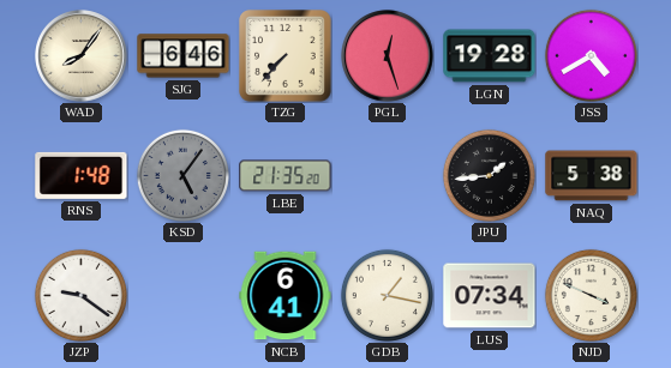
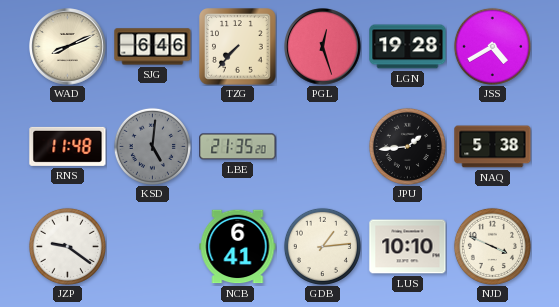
WAD: 8:06 -> 8:11 (68, 47)
RNS: 1:48 -> 11:48 (68, 146)
KSD: 5:06 -> 5:01 (152, 146)
GDB: 1:17 -> 1:14 (322, 246)
LUS: 07:34 -> 10:10 (408, 247)
